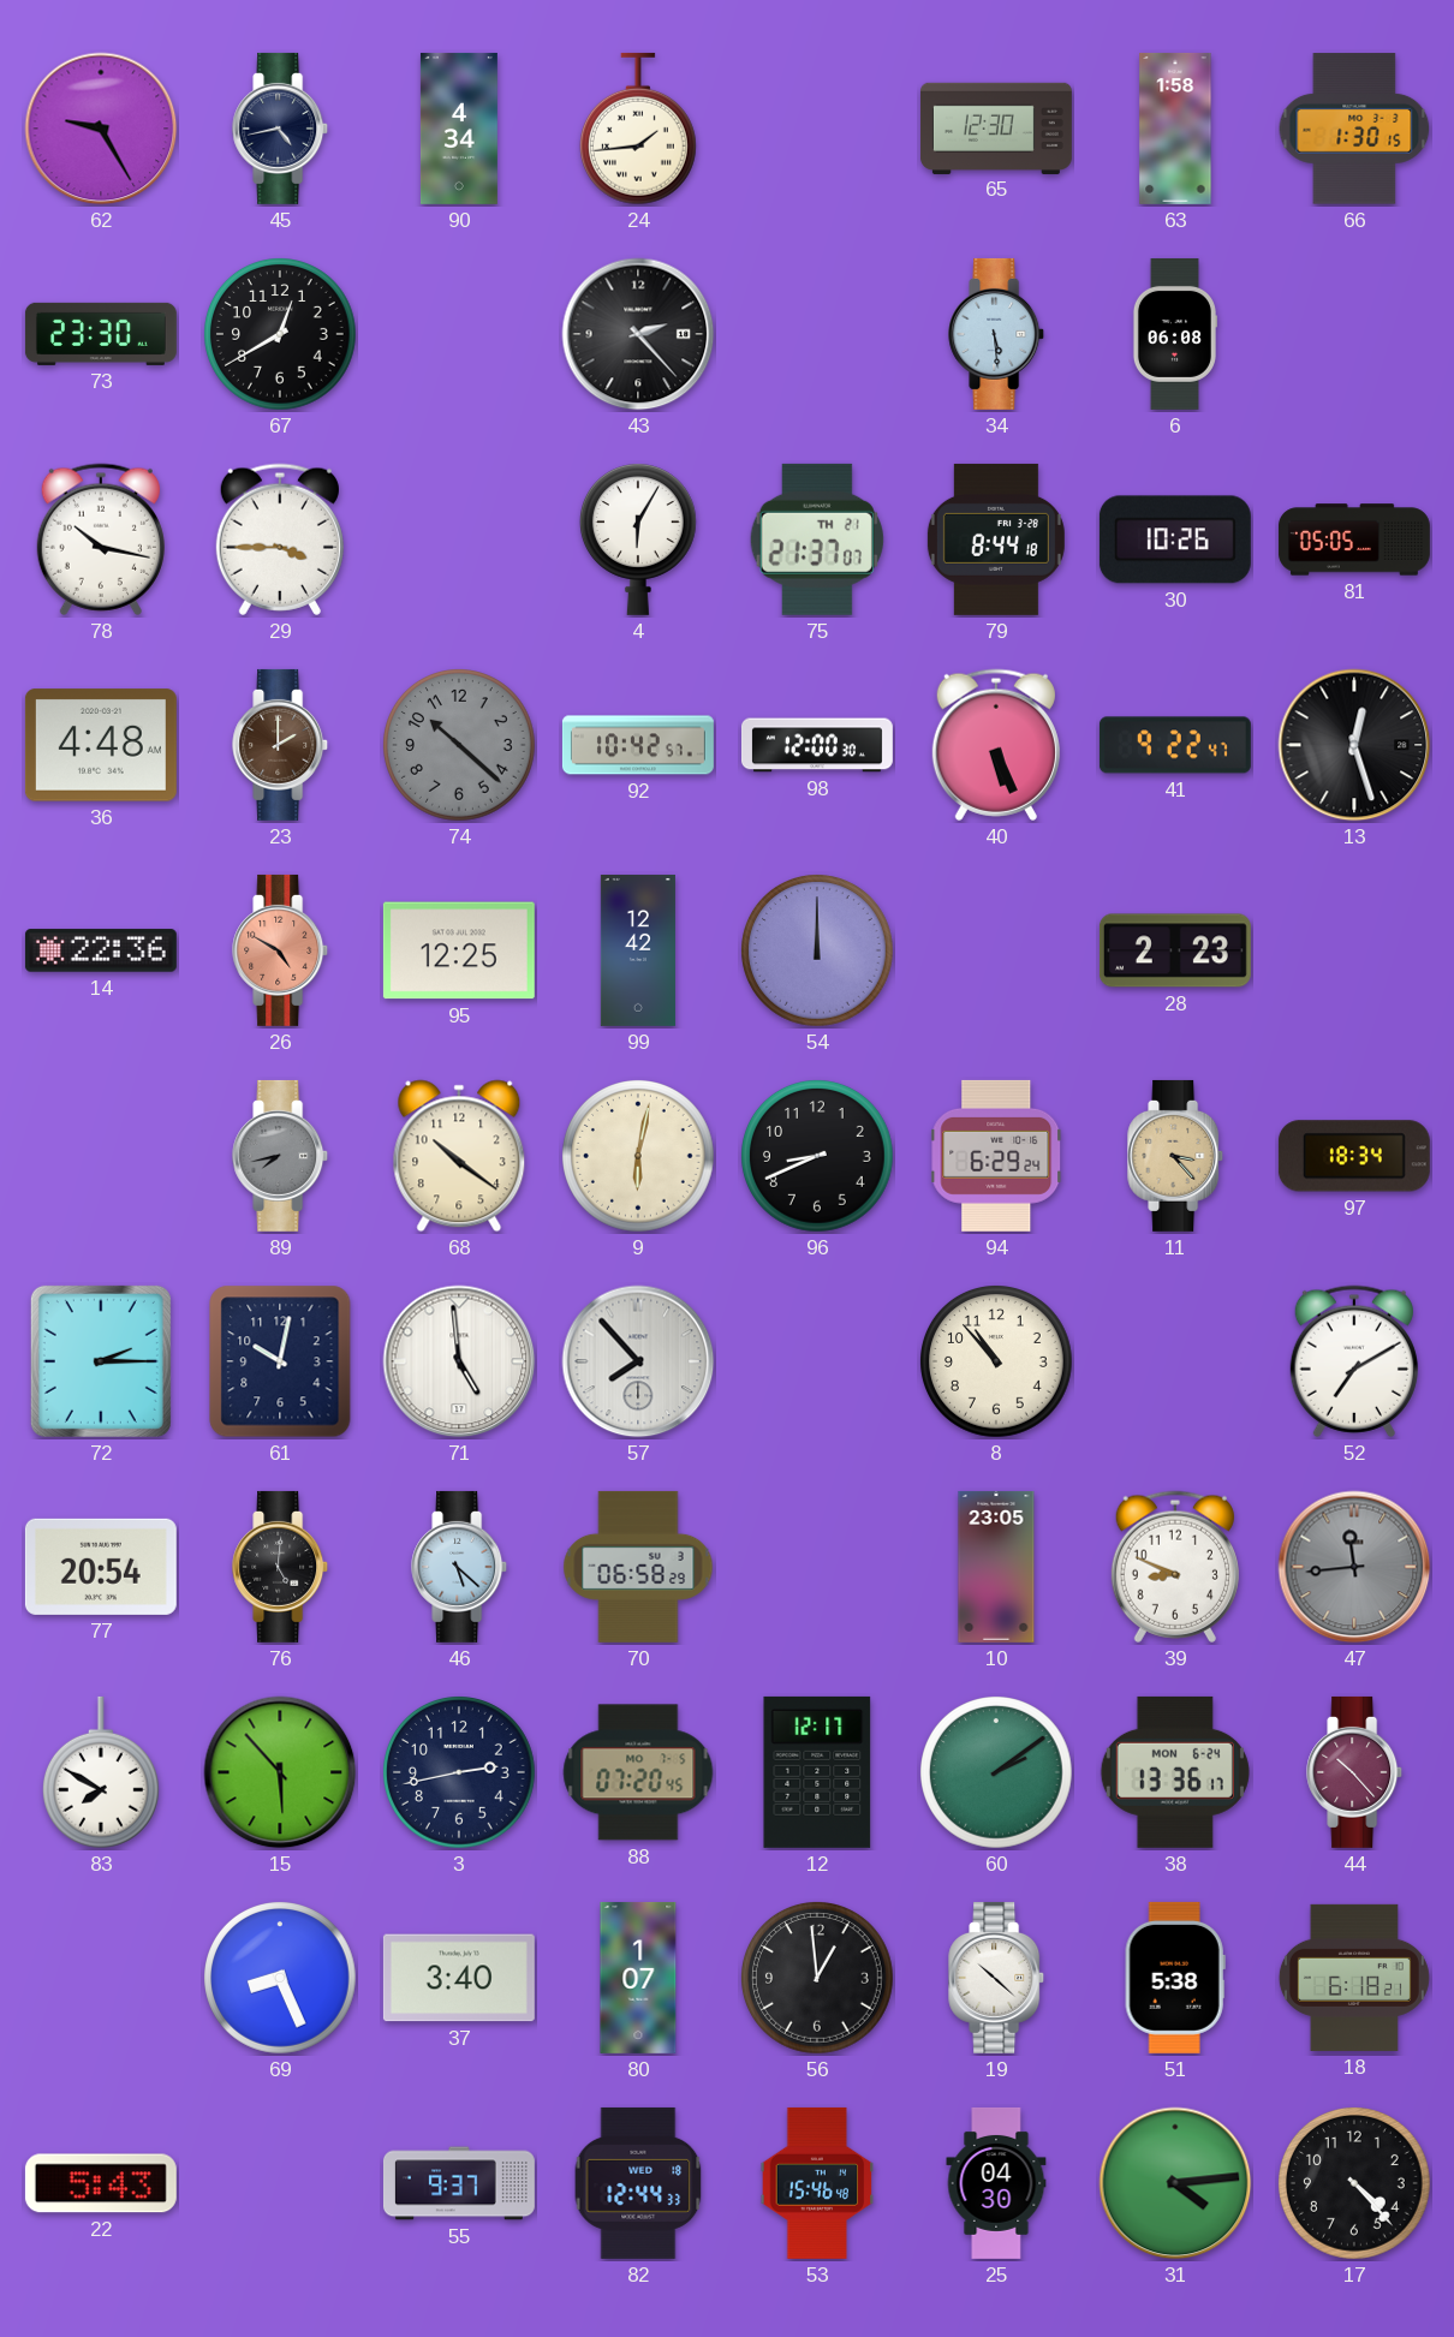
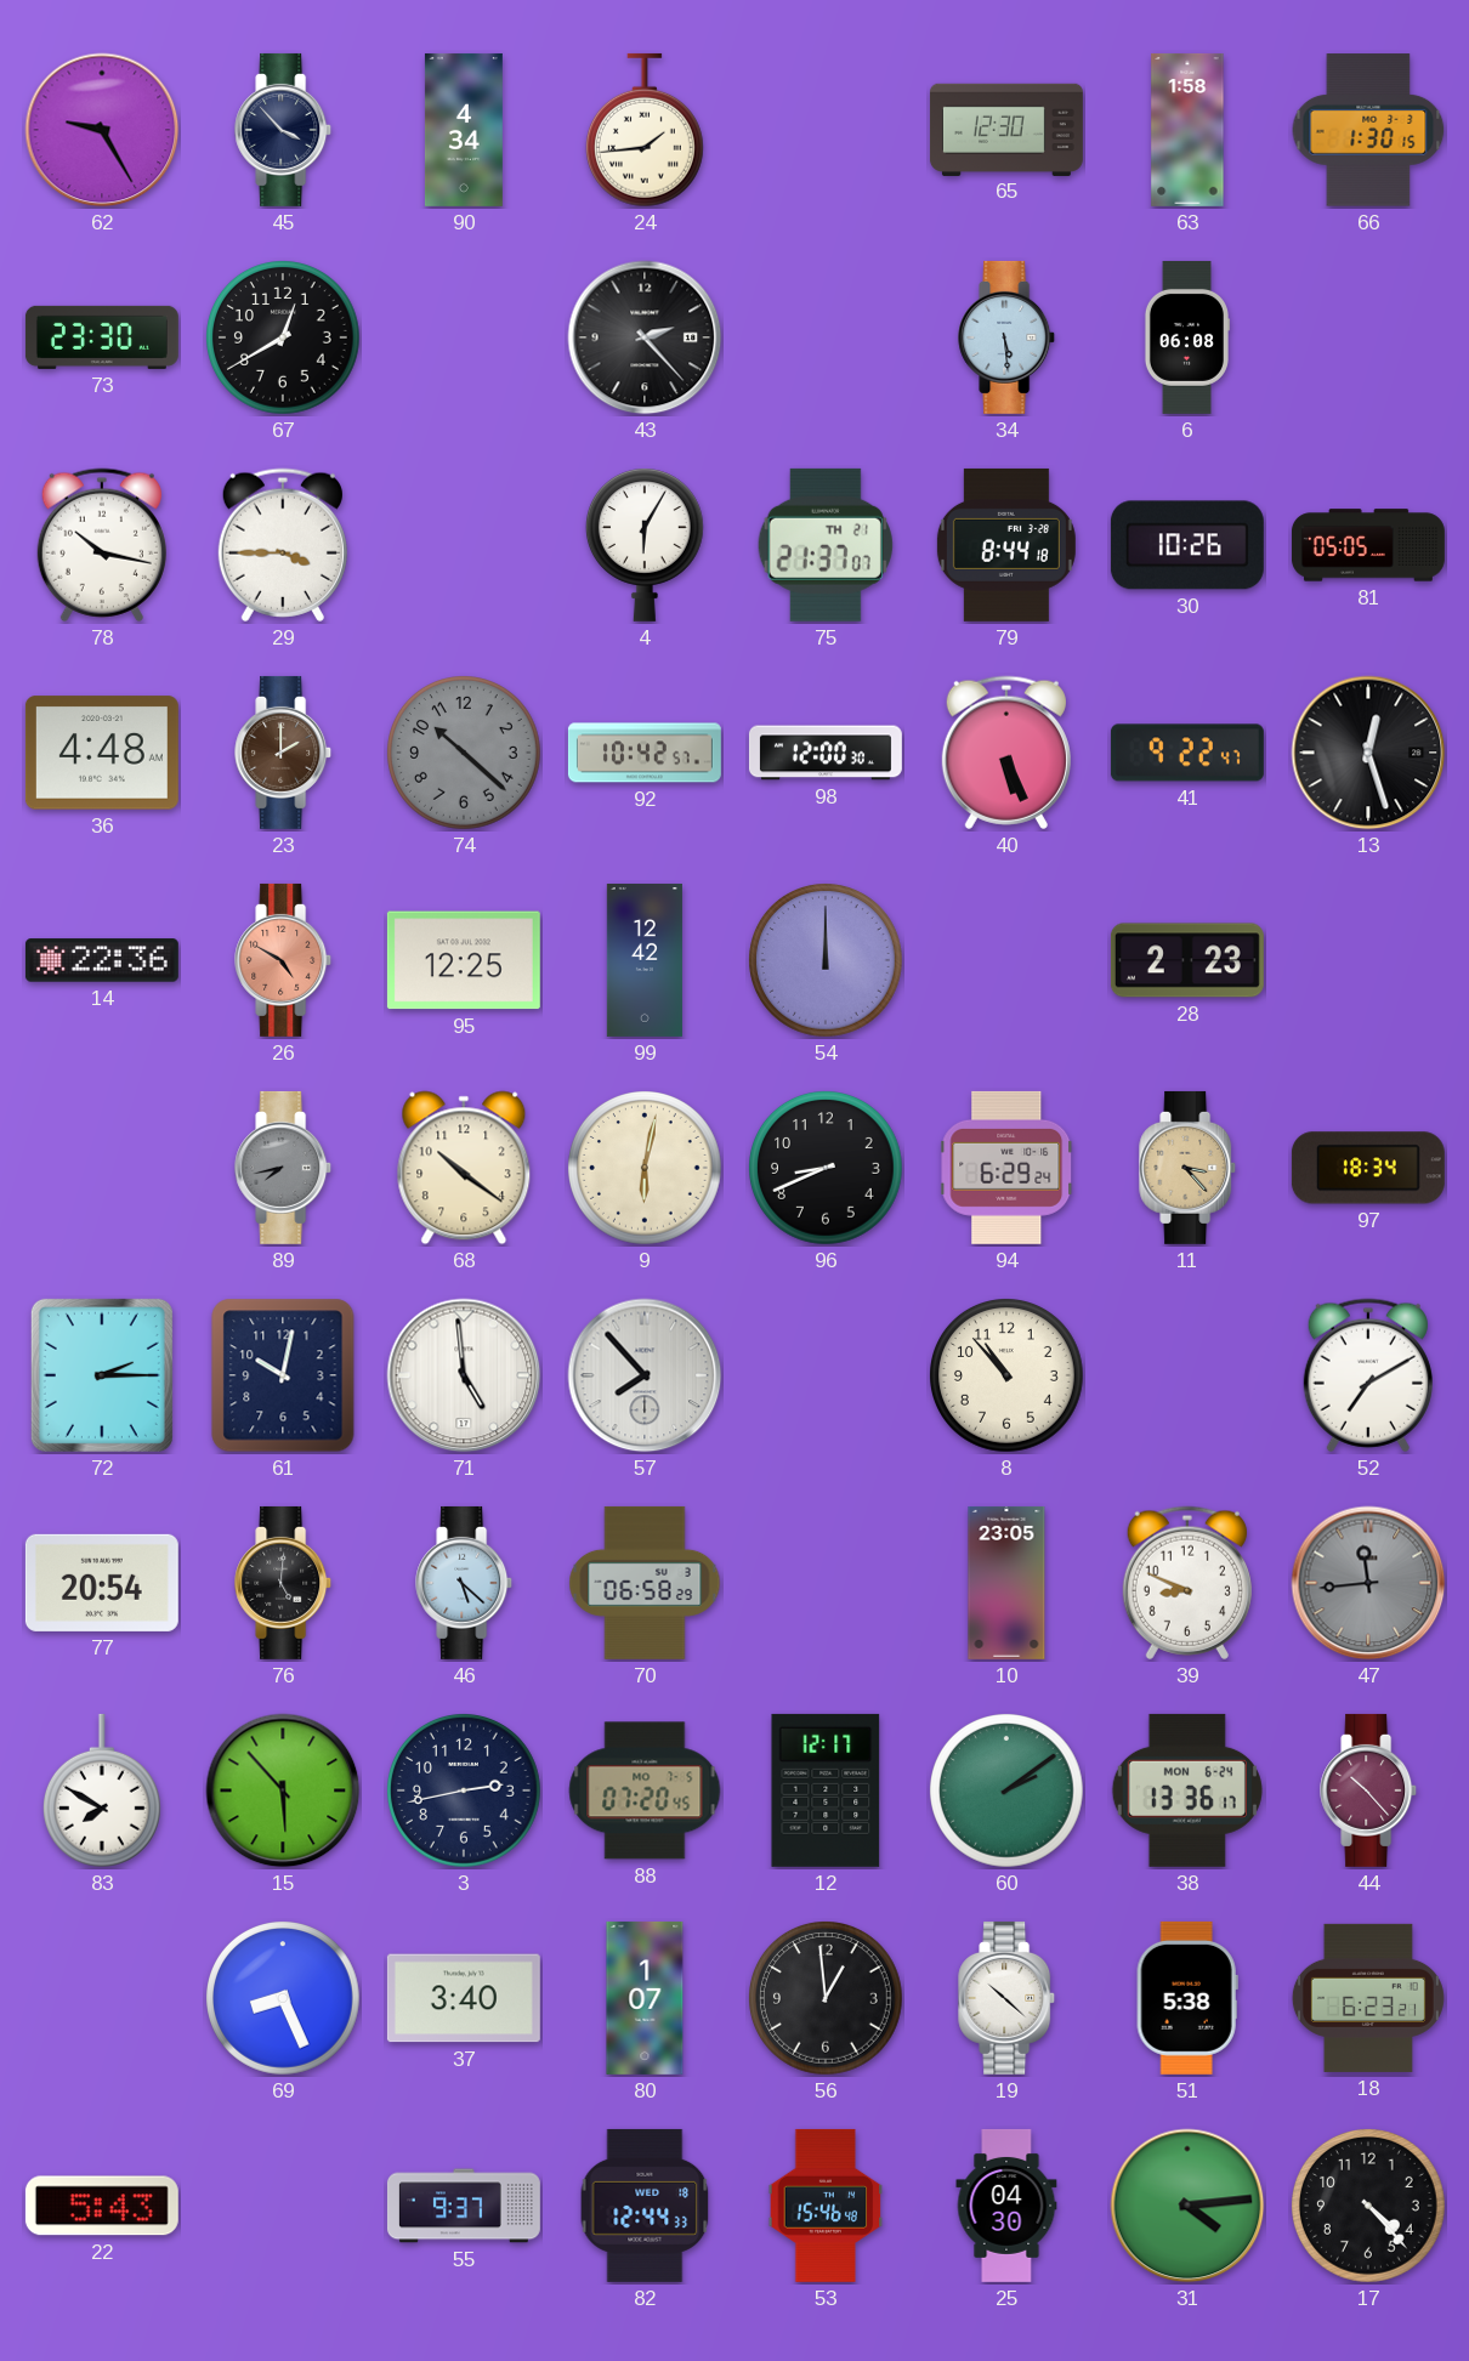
45: 4:43 -> 3:53 (284, 130)
18: 6:18 -> 6:23 (1368, 1998)
